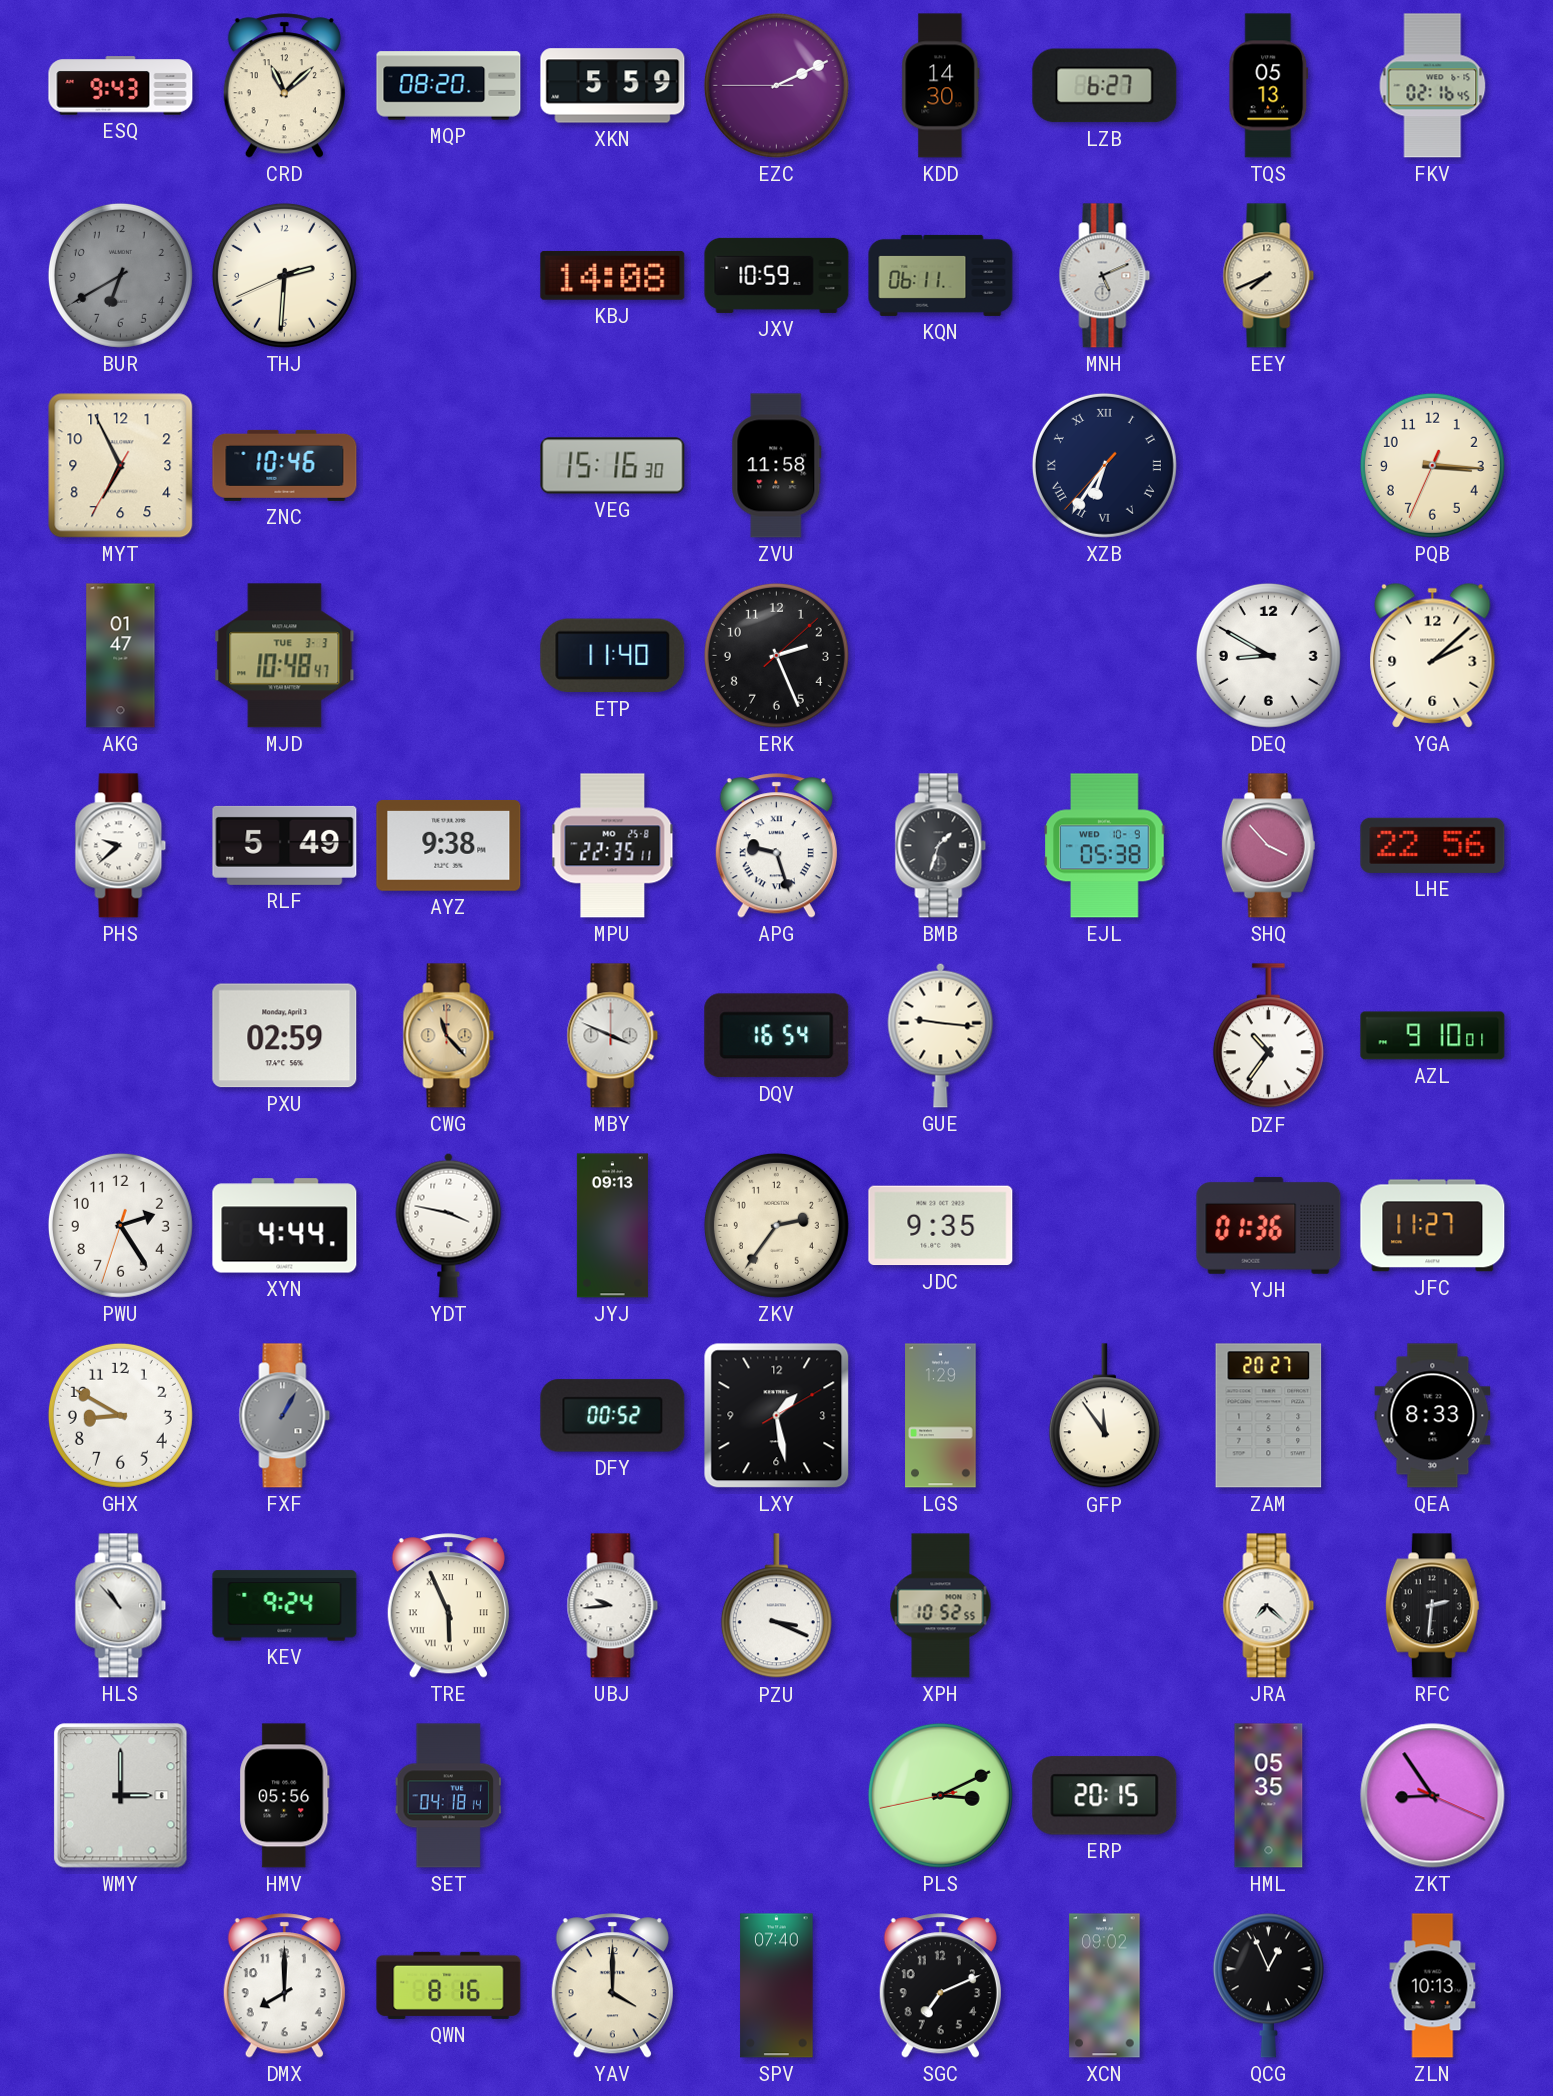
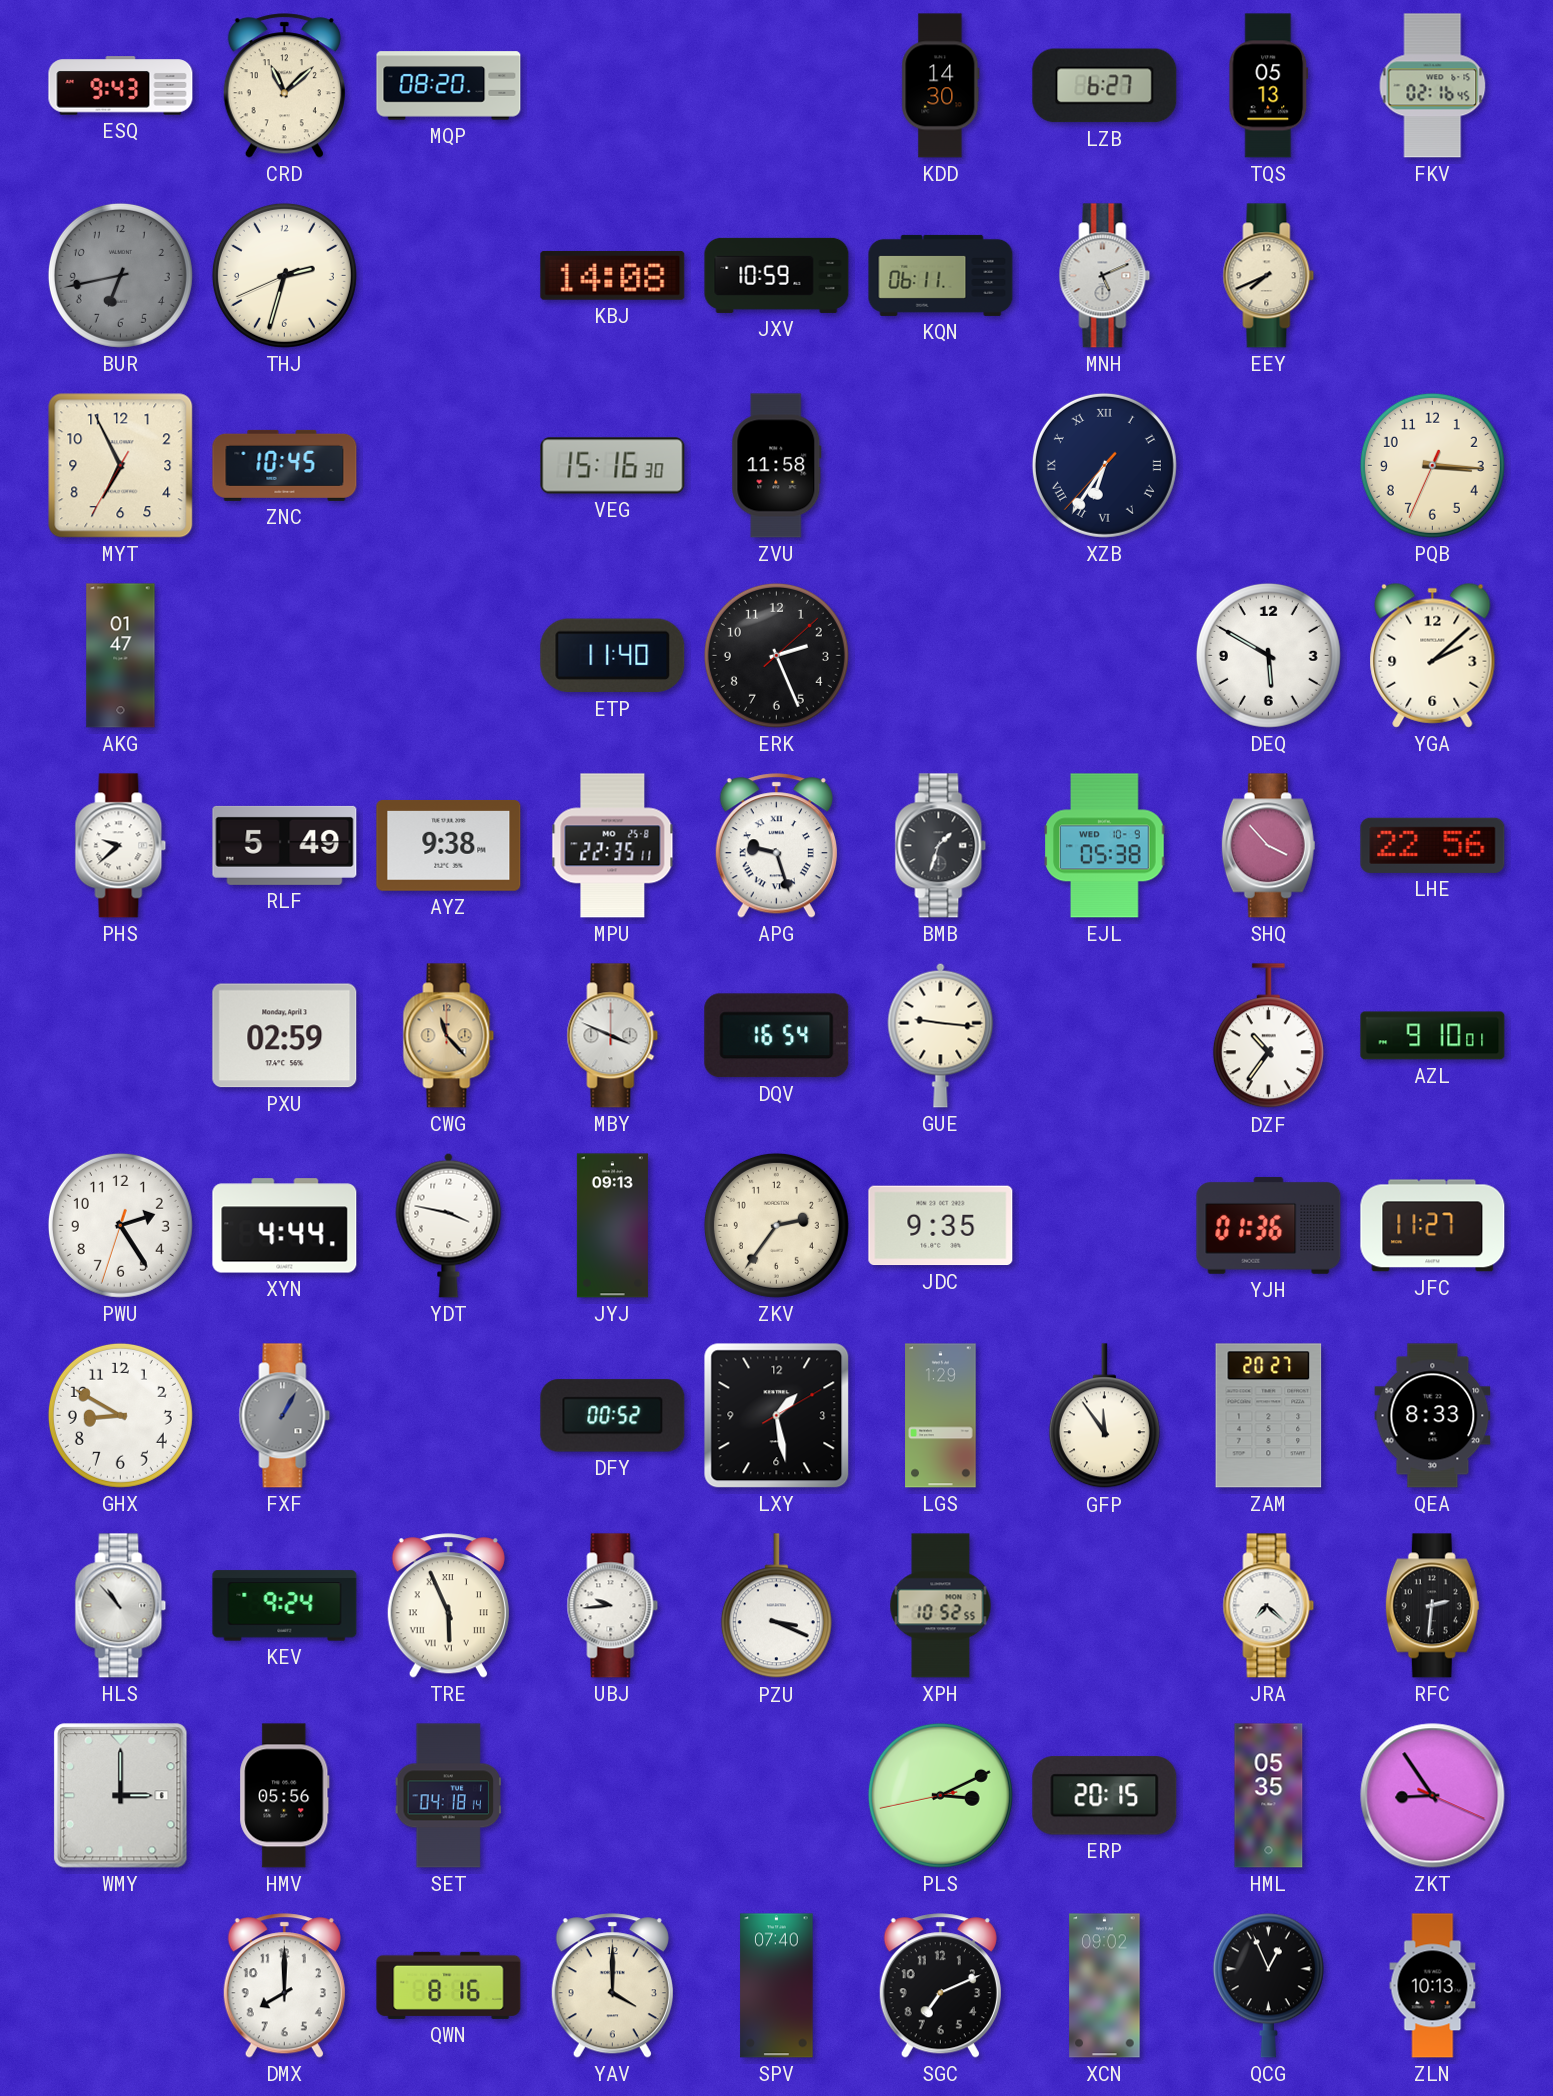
XKN: 5:59 -> none (613, 86)
EZC: 2:10 -> none (776, 85)
BUR: 6:40 -> 6:43 (120, 275)
THJ: 2:30 -> 2:32 (284, 275)
ZNC: 10:46 -> 10:45 (285, 465)
MJD: 10:48 -> none (285, 656)
DEQ: 8:50 -> 5:50 (1268, 655)
